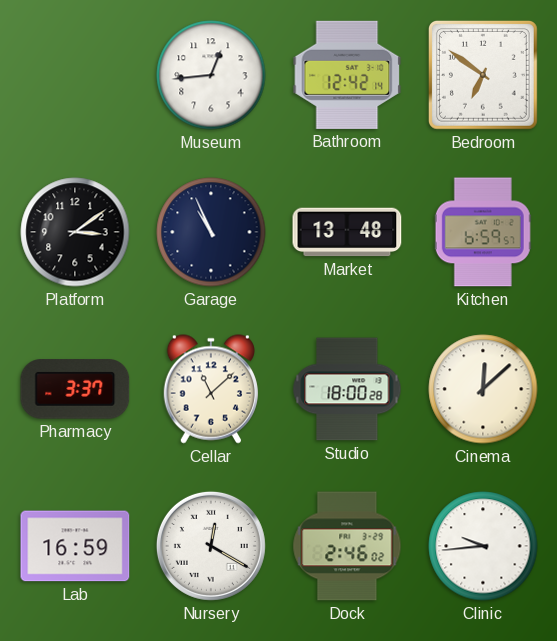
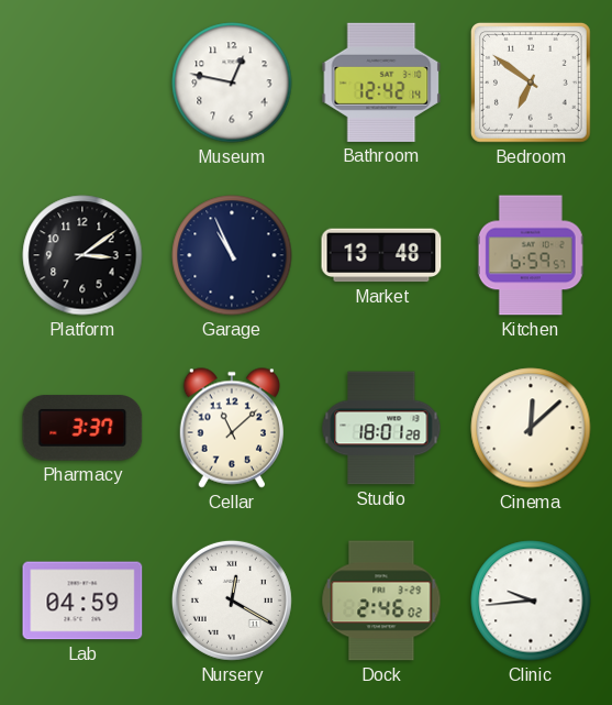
Museum: 12:44 -> 12:47 (232, 82)
Studio: 18:00 -> 18:01 (381, 428)
Lab: 16:59 -> 04:59 (82, 601)
